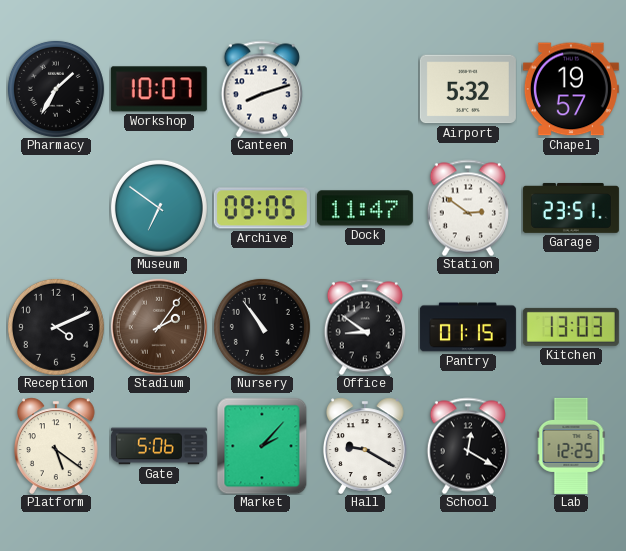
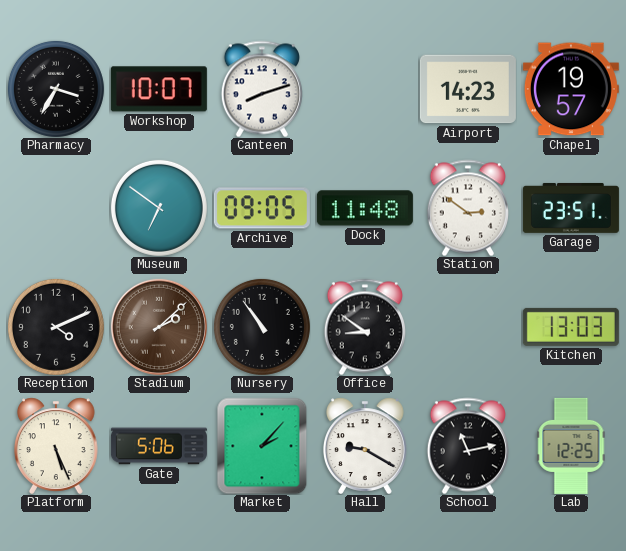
Pharmacy: 1:35 -> 3:35 (56, 89)
Airport: 5:32 -> 14:23 (468, 89)
Dock: 11:47 -> 11:48 (365, 208)
Stadium: 2:06 -> 2:08 (159, 327)
Pantry: 01:15 -> none (468, 327)
Platform: 5:21 -> 5:26 (56, 446)
School: 12:20 -> 11:13 (468, 446)
